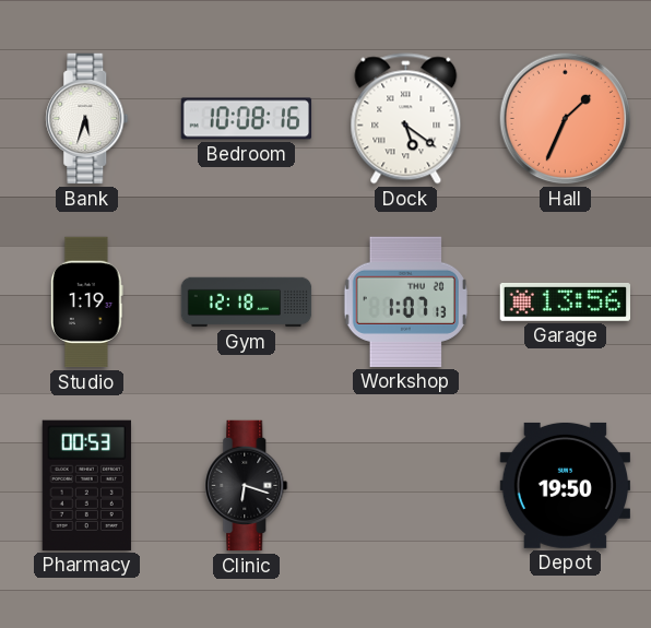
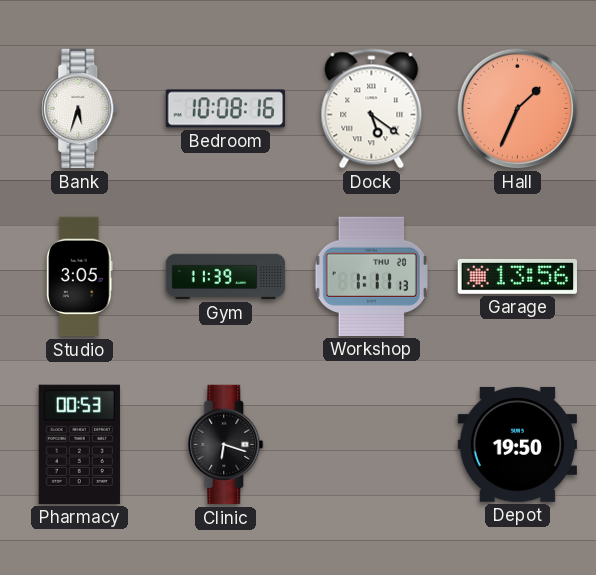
Studio: 1:19 -> 3:05 (80, 277)
Gym: 12:18 -> 11:39 (226, 277)
Workshop: 1:07 -> 1:11 (371, 276)
